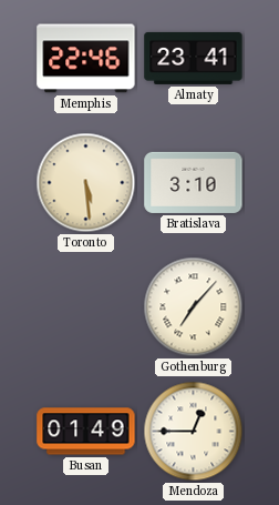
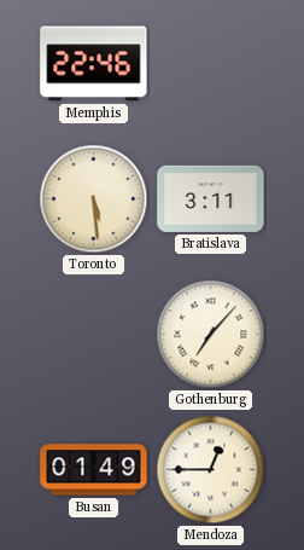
Almaty: 23:41 -> none (194, 58)
Bratislava: 3:10 -> 3:11 (211, 198)
